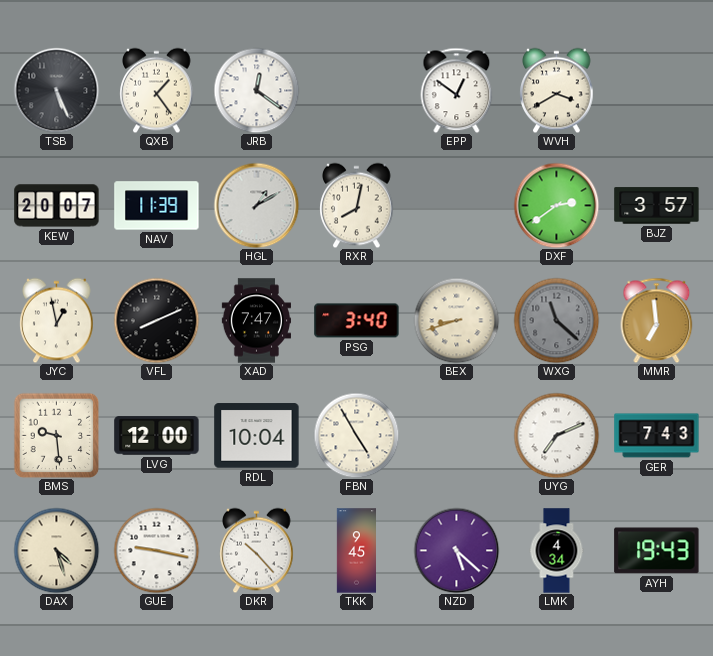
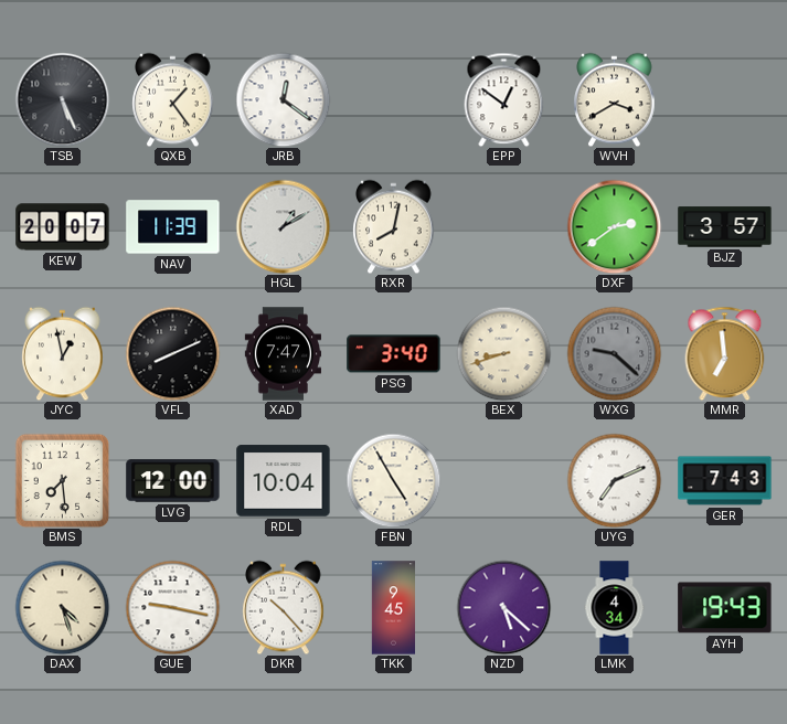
WXG: 11:22 -> 9:22 (614, 353)
BMS: 9:29 -> 7:29 (62, 480)
